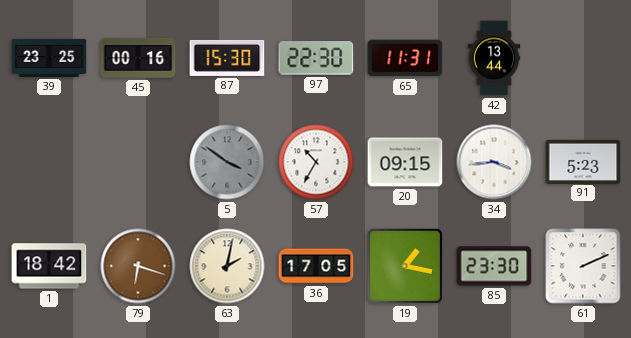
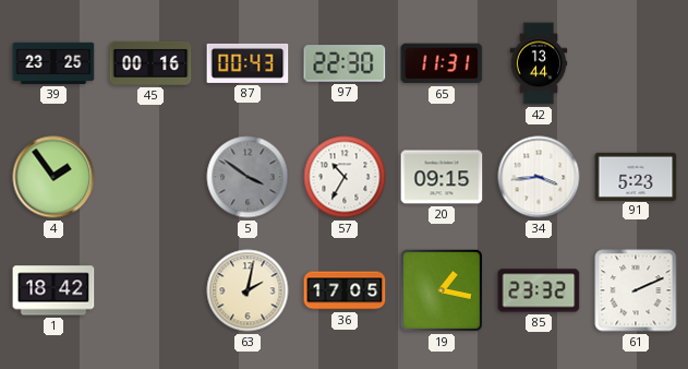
87: 15:30 -> 00:43 (248, 63)
4: none -> 1:54 (53, 177)
79: 6:18 -> none (138, 266)
85: 23:30 -> 23:32 (539, 290)
